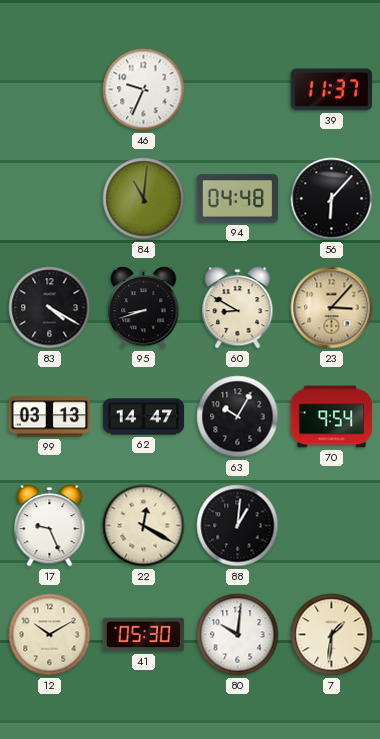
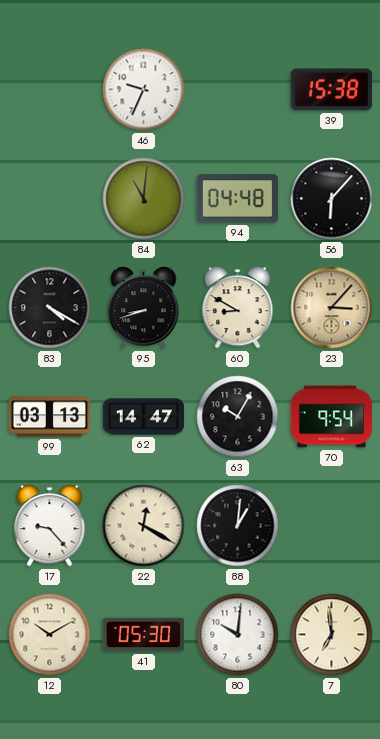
39: 11:37 -> 15:38 (332, 90)
17: 9:26 -> 9:23 (50, 526)
7: 1:31 -> 6:59 (332, 635)
